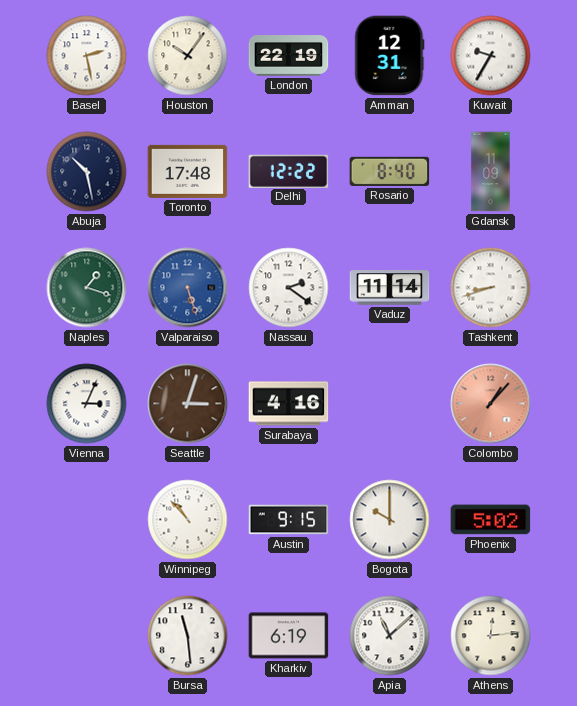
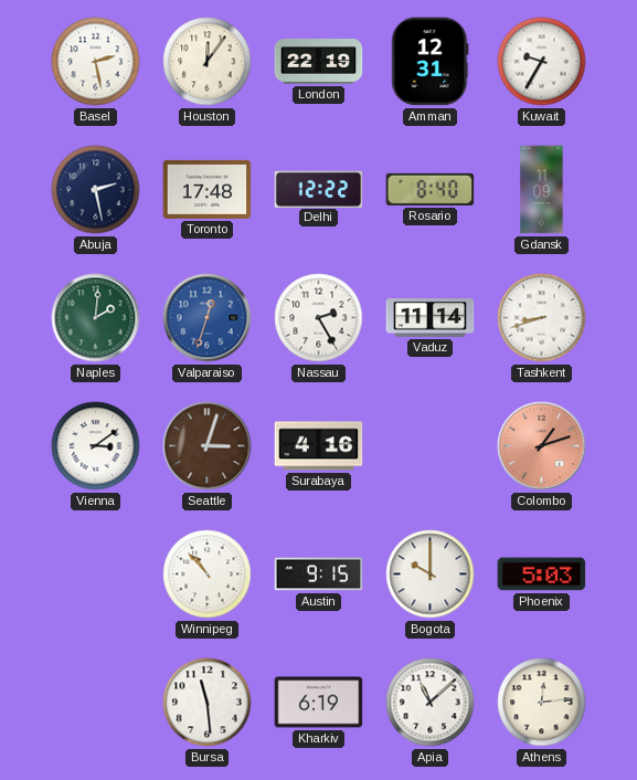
Houston: 10:06 -> 12:06 (208, 62)
Abuja: 10:28 -> 2:28 (96, 190)
Naples: 1:18 -> 2:01 (96, 318)
Valparaiso: 5:27 -> 12:33 (208, 318)
Nassau: 2:21 -> 2:25 (319, 318)
Vienna: 3:04 -> 3:09 (96, 446)
Colombo: 1:07 -> 1:12 (542, 446)
Phoenix: 5:02 -> 5:03 (542, 575)
